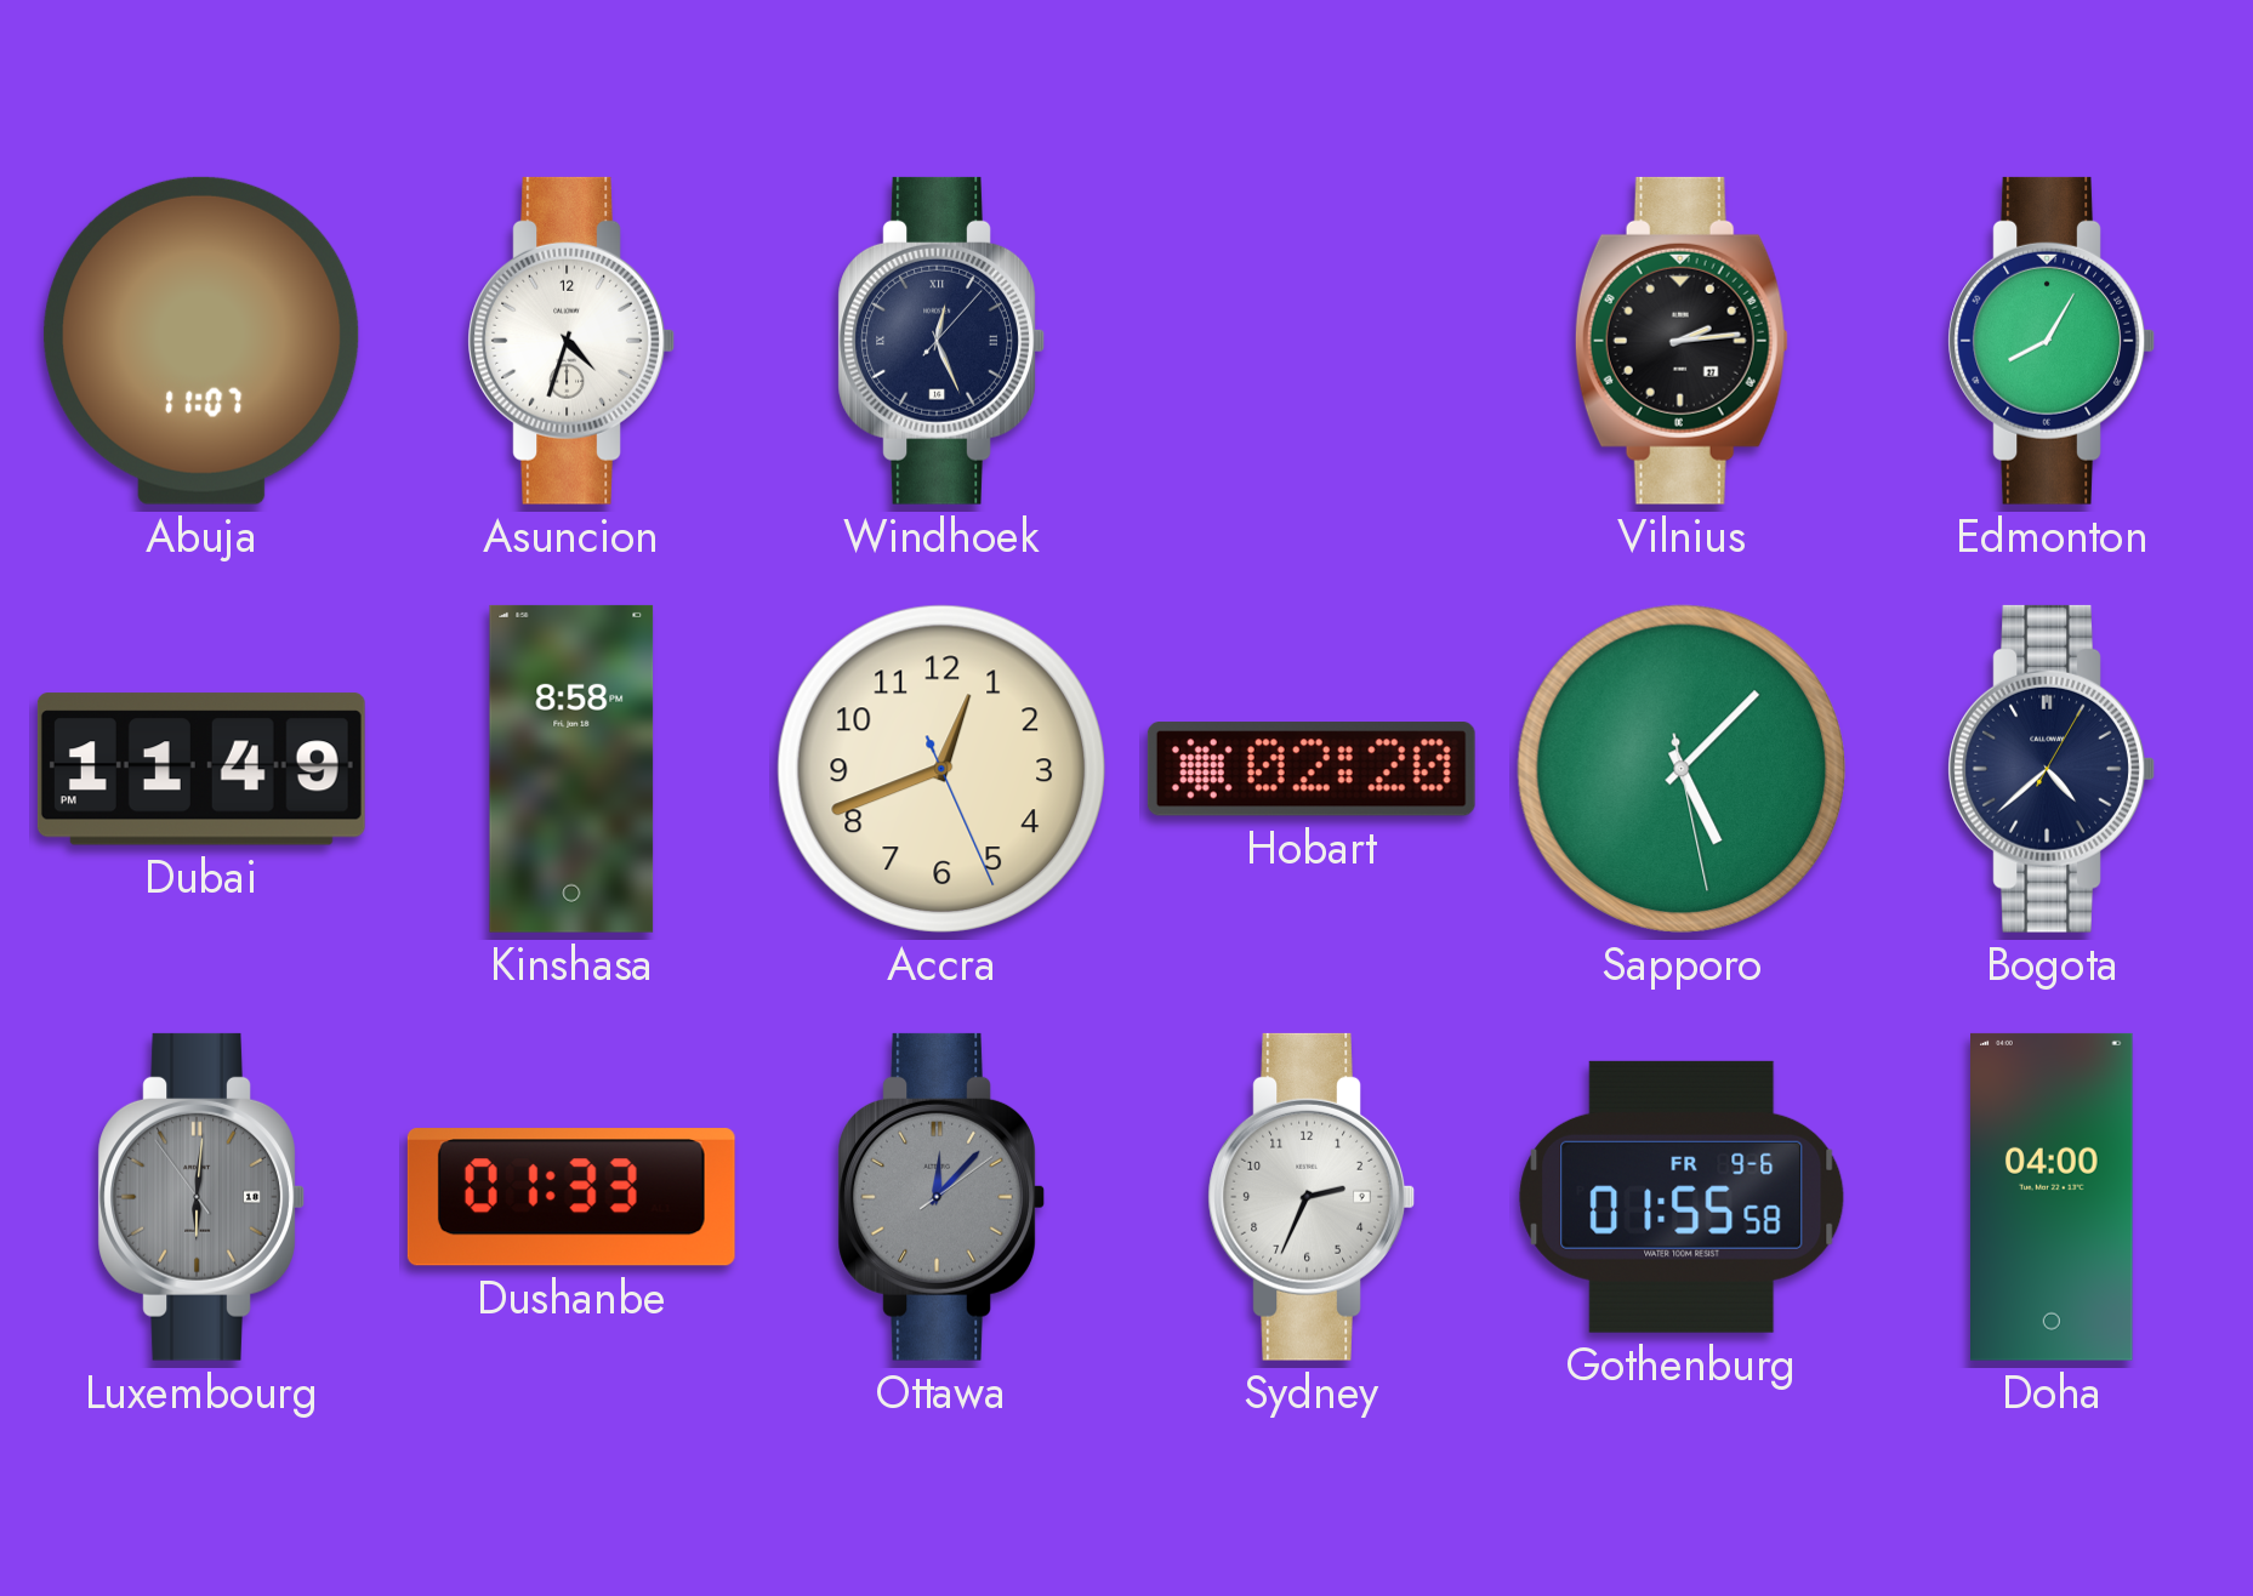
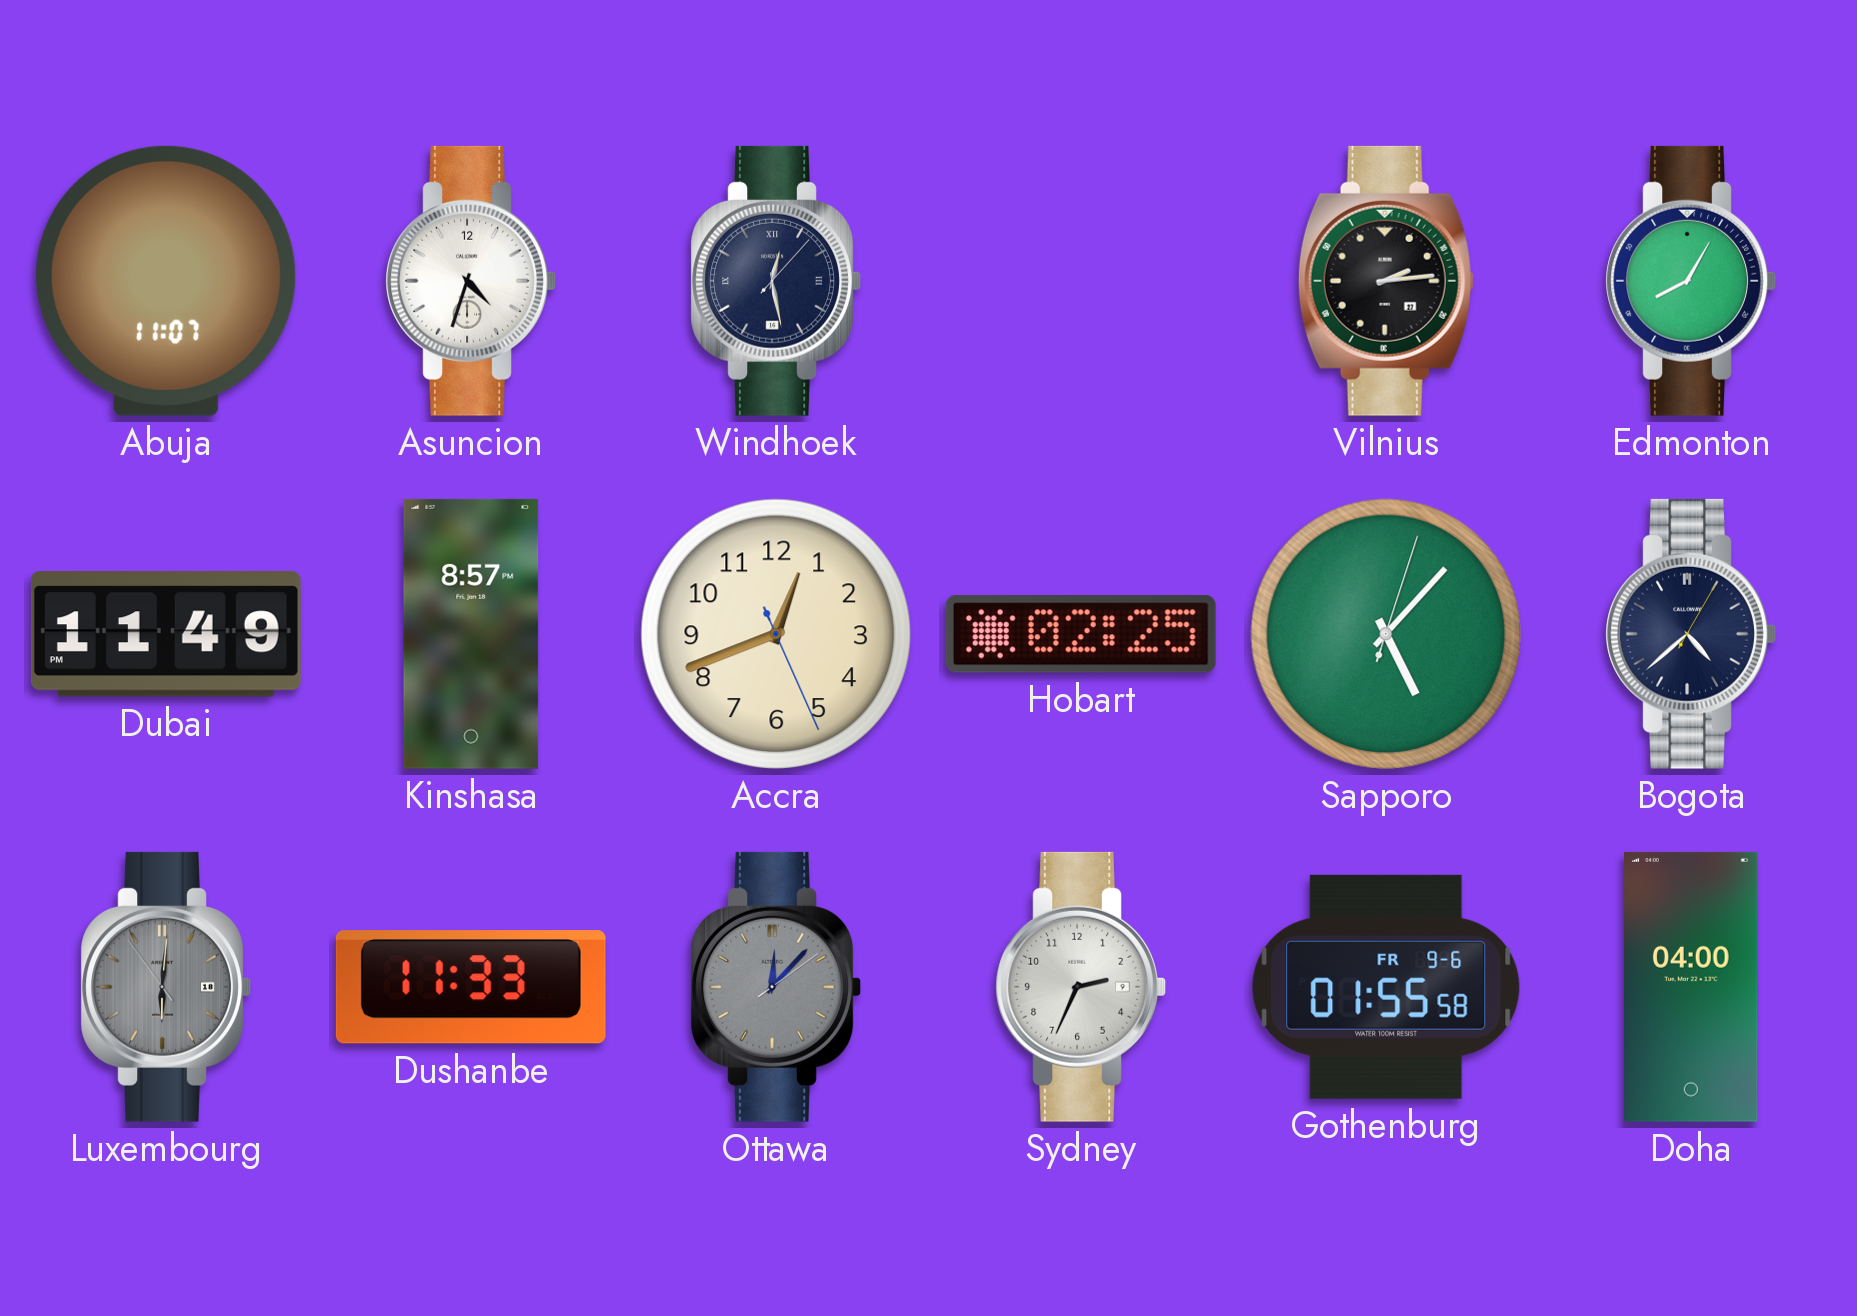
Windhoek: 12:26 -> 12:28 (776, 281)
Kinshasa: 8:58 -> 8:57 (471, 634)
Hobart: 02:20 -> 02:25 (1081, 634)
Sapporo: 5:07:28 -> 5:07:03 (1386, 634)
Dushanbe: 01:33 -> 11:33 (471, 987)
